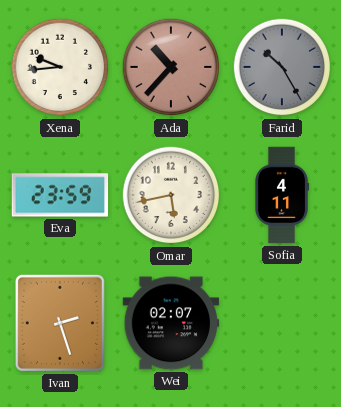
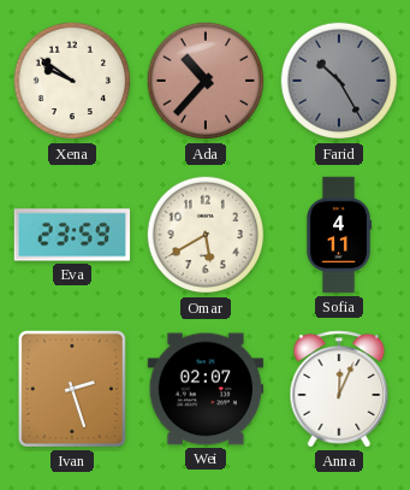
Xena: 9:44 -> 9:51 (72, 81)
Omar: 5:43 -> 5:40 (206, 235)
Anna: none -> 12:04 (339, 389)
